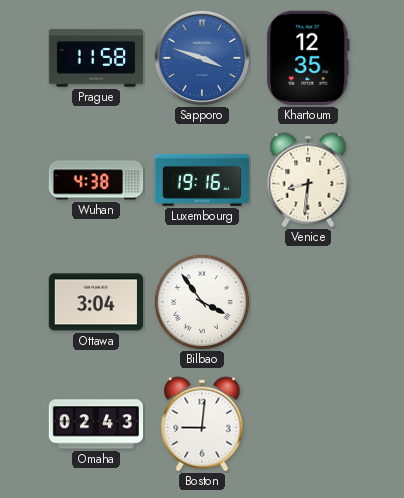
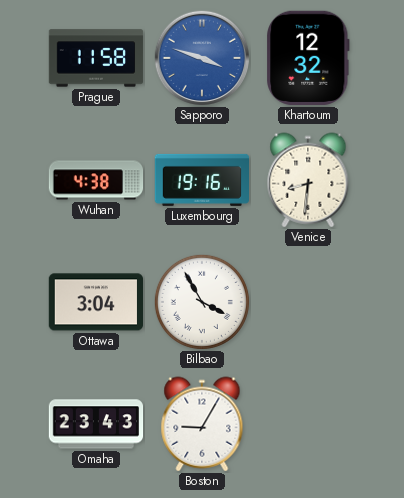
Khartoum: 12:35 -> 12:32 (309, 58)
Bilbao: 3:54 -> 3:55 (202, 302)
Omaha: 02:43 -> 23:43 (96, 424)
Boston: 9:01 -> 9:05 (202, 424)
